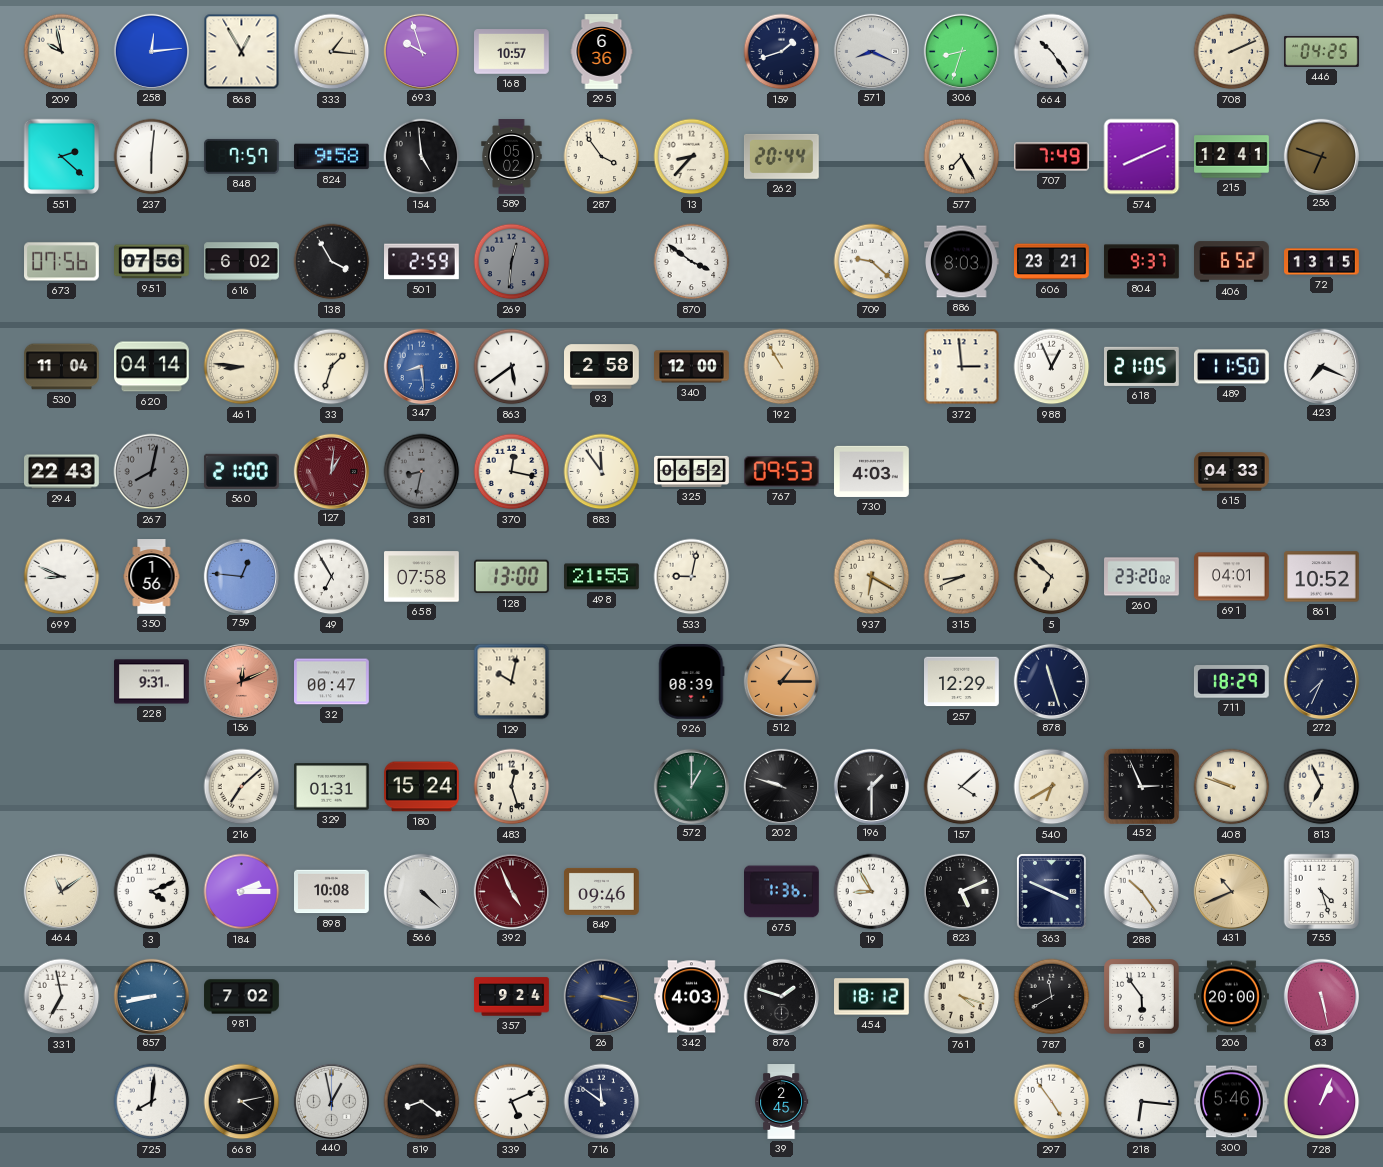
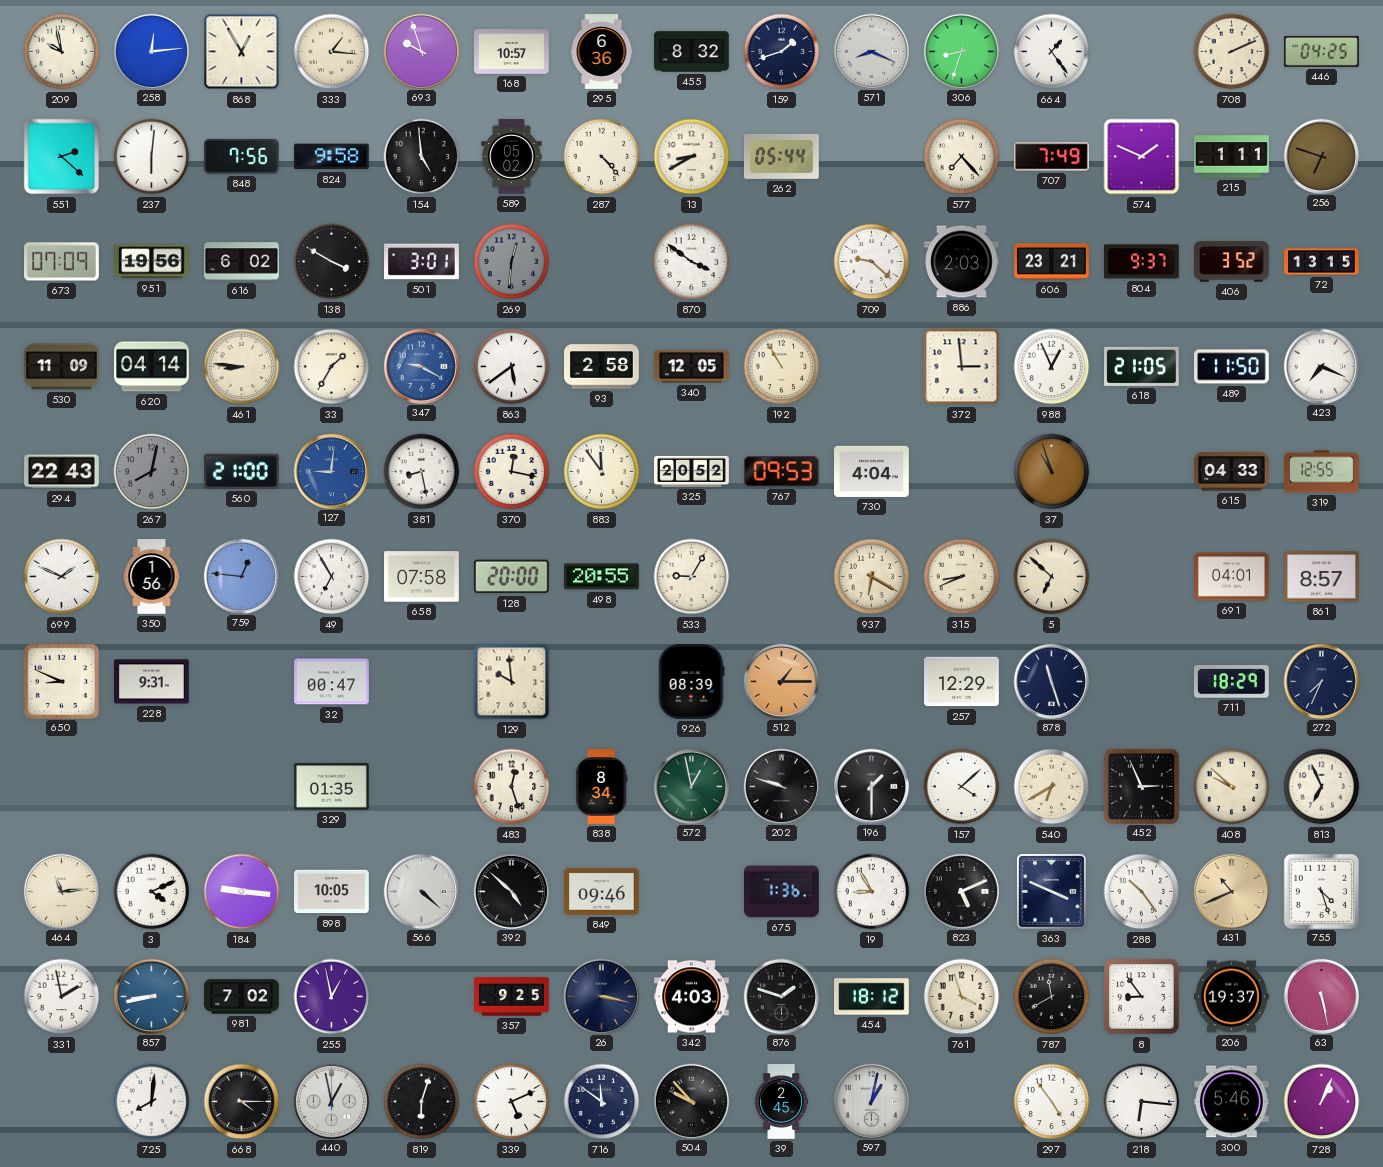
455: none -> 8:32 (692, 52)
664: 10:24 -> 1:24 (1052, 52)
848: 7:57 -> 7:56 (241, 156)
287: 3:54 -> 4:23 (602, 157)
13: 8:37 -> 8:40 (692, 157)
262: 20:44 -> 05:44 (781, 156)
577: 7:25 -> 7:23 (962, 157)
574: 8:11 -> 1:49 (1142, 157)
215: 12:41 -> 1:11 (1232, 157)
673: 07:56 -> 07:09 (62, 262)
951: 07:56 -> 19:56 (152, 262)
138: 3:55 -> 3:50 (332, 262)
501: 2:59 -> 3:01 (422, 262)
886: 8:03 -> 2:03 (962, 262)
406: 6:52 -> 3:52 (1232, 262)
530: 11:04 -> 11:09 (62, 367)
33: 1:33 -> 1:35 (332, 367)
347: 8:29 -> 9:20 (421, 366)
340: 12:00 -> 12:05 (692, 367)
127: 1:01 -> 9:01 (331, 471)
127 dial: burgundy -> blue (331, 471)
381: 8:32 -> 8:28 (422, 472)
381 dial: grey -> white (422, 472)
325: 06:52 -> 20:52 (692, 471)
730: 4:03 -> 4:04 (872, 471)
37: none -> 10:57 (1052, 472)
319: none -> 12:55 (1322, 472)
699: 8:49 -> 1:49 (62, 577)
128: 13:00 -> 20:00 (511, 577)
498: 21:55 -> 20:55 (602, 577)
533: 9:02 -> 9:05 (692, 577)
260: 23:20 -> none (1142, 577)
861: 10:52 -> 8:57 (1322, 577)
650: none -> 8:49 (61, 681)
156: 12:11 -> none (241, 681)
129: 10:02 -> 9:59 (512, 682)
216: 7:08 -> none (242, 787)
329: 01:31 -> 01:35 (332, 787)
180: 15:24 -> none (422, 787)
838: none -> 8:34 (601, 787)
572: 1:00 -> 12:58 (691, 786)
408: 9:48 -> 9:52 (1232, 787)
464: 11:09 -> 11:14 (61, 891)
184: 2:15 -> 9:16 (242, 892)
898: 10:08 -> 10:05 (332, 892)
392: 4:56 -> 4:52 (511, 891)
392 dial: burgundy -> black (511, 891)
331: 6:58 -> 1:58 (62, 997)
255: none -> 12:58 (332, 997)
357: 9:24 -> 9:25 (512, 997)
761: 4:18 -> 3:57 (962, 997)
8: 5:54 -> 8:54 (1142, 997)
206: 20:00 -> 19:37 (1232, 997)
668: 4:13 -> 4:15 (242, 1102)
819: 8:21 -> 6:03 (422, 1102)
504: none -> 9:53 (691, 1101)
597: none -> 1:02 (871, 1101)
